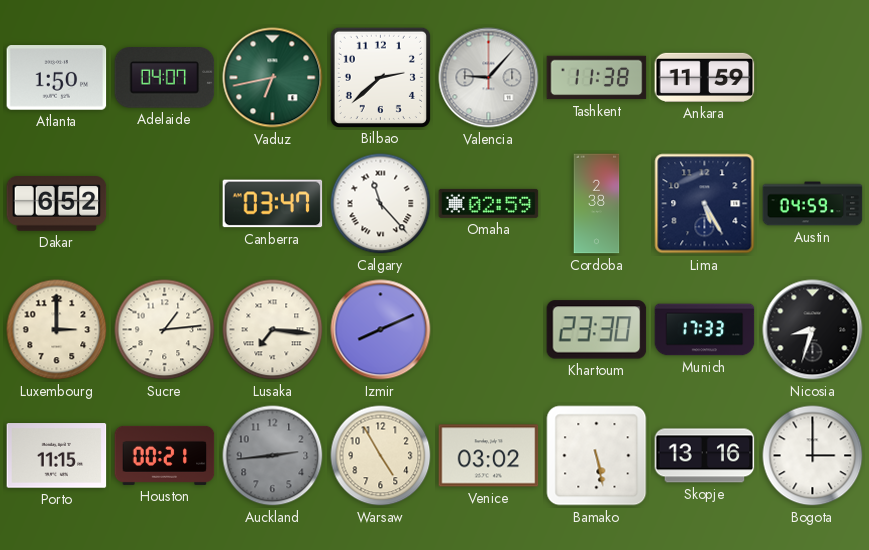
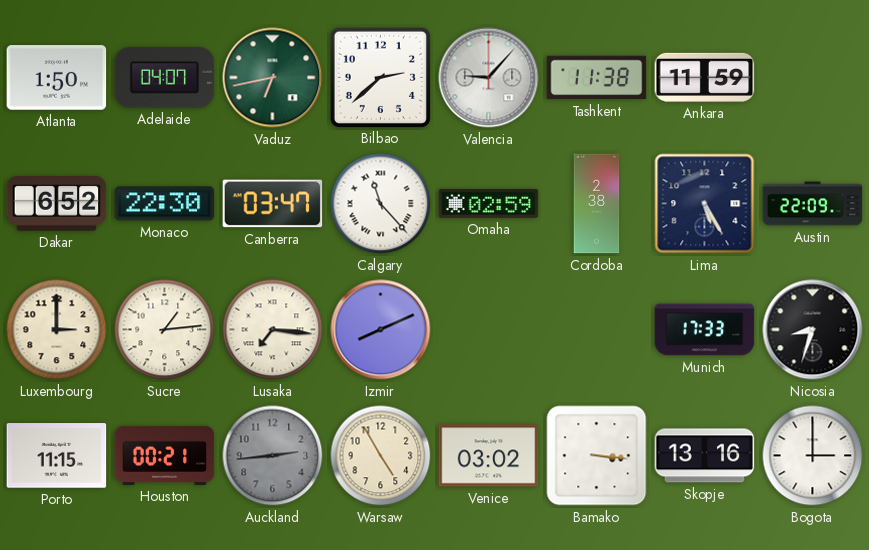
Monaco: none -> 22:30 (165, 204)
Austin: 04:59 -> 22:09 (813, 204)
Khartoum: 23:30 -> none (597, 330)
Bamako: 5:28 -> 3:16 (597, 456)
